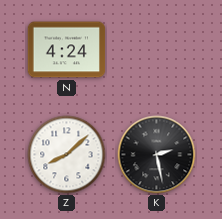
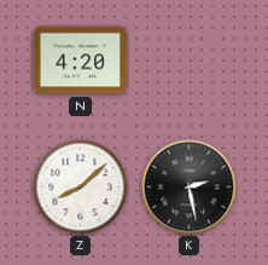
N: 4:24 -> 4:20 (81, 61)
